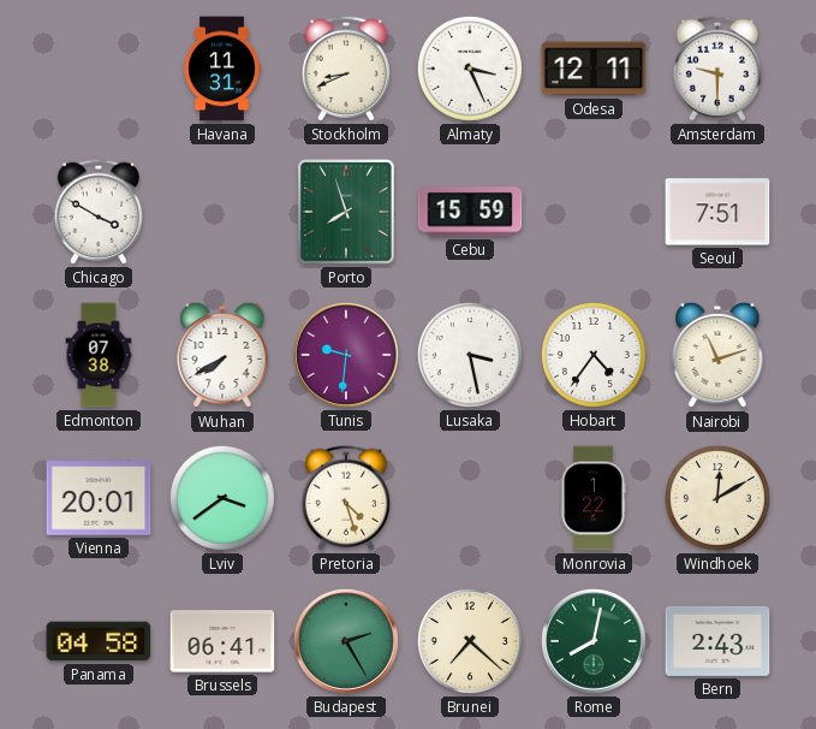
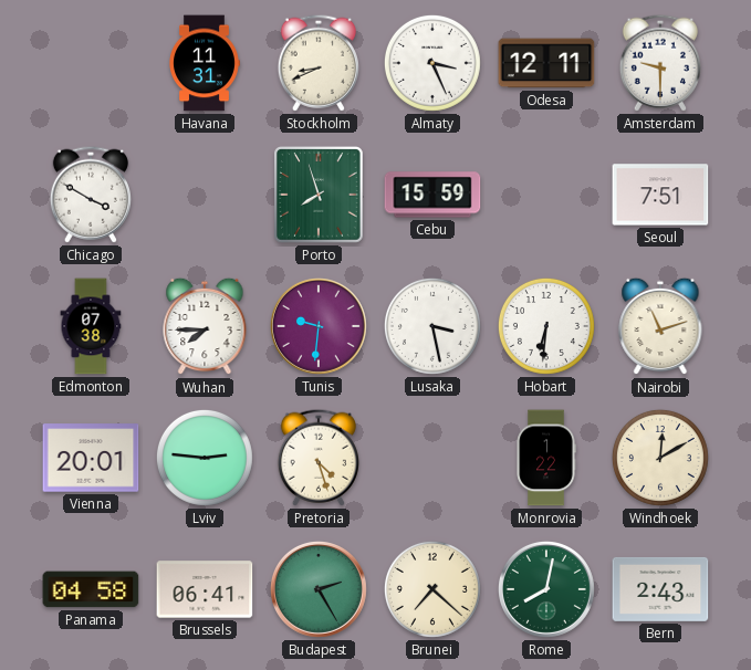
Wuhan: 7:40 -> 7:45 (205, 326)
Hobart: 4:36 -> 6:31 (546, 326)
Lviv: 3:39 -> 2:46 (205, 458)
